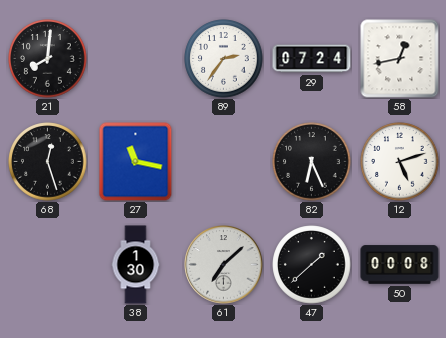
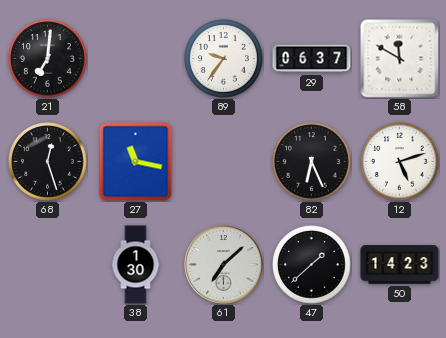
21: 8:01 -> 7:01 (48, 59)
89: 2:36 -> 9:36 (224, 59)
29: 07:24 -> 06:37 (312, 59)
58: 12:43 -> 11:50 (400, 59)
50: 00:08 -> 14:23 (400, 265)
